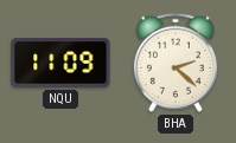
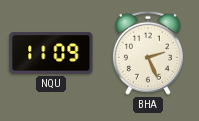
BHA: 2:22 -> 2:26 (148, 53)
